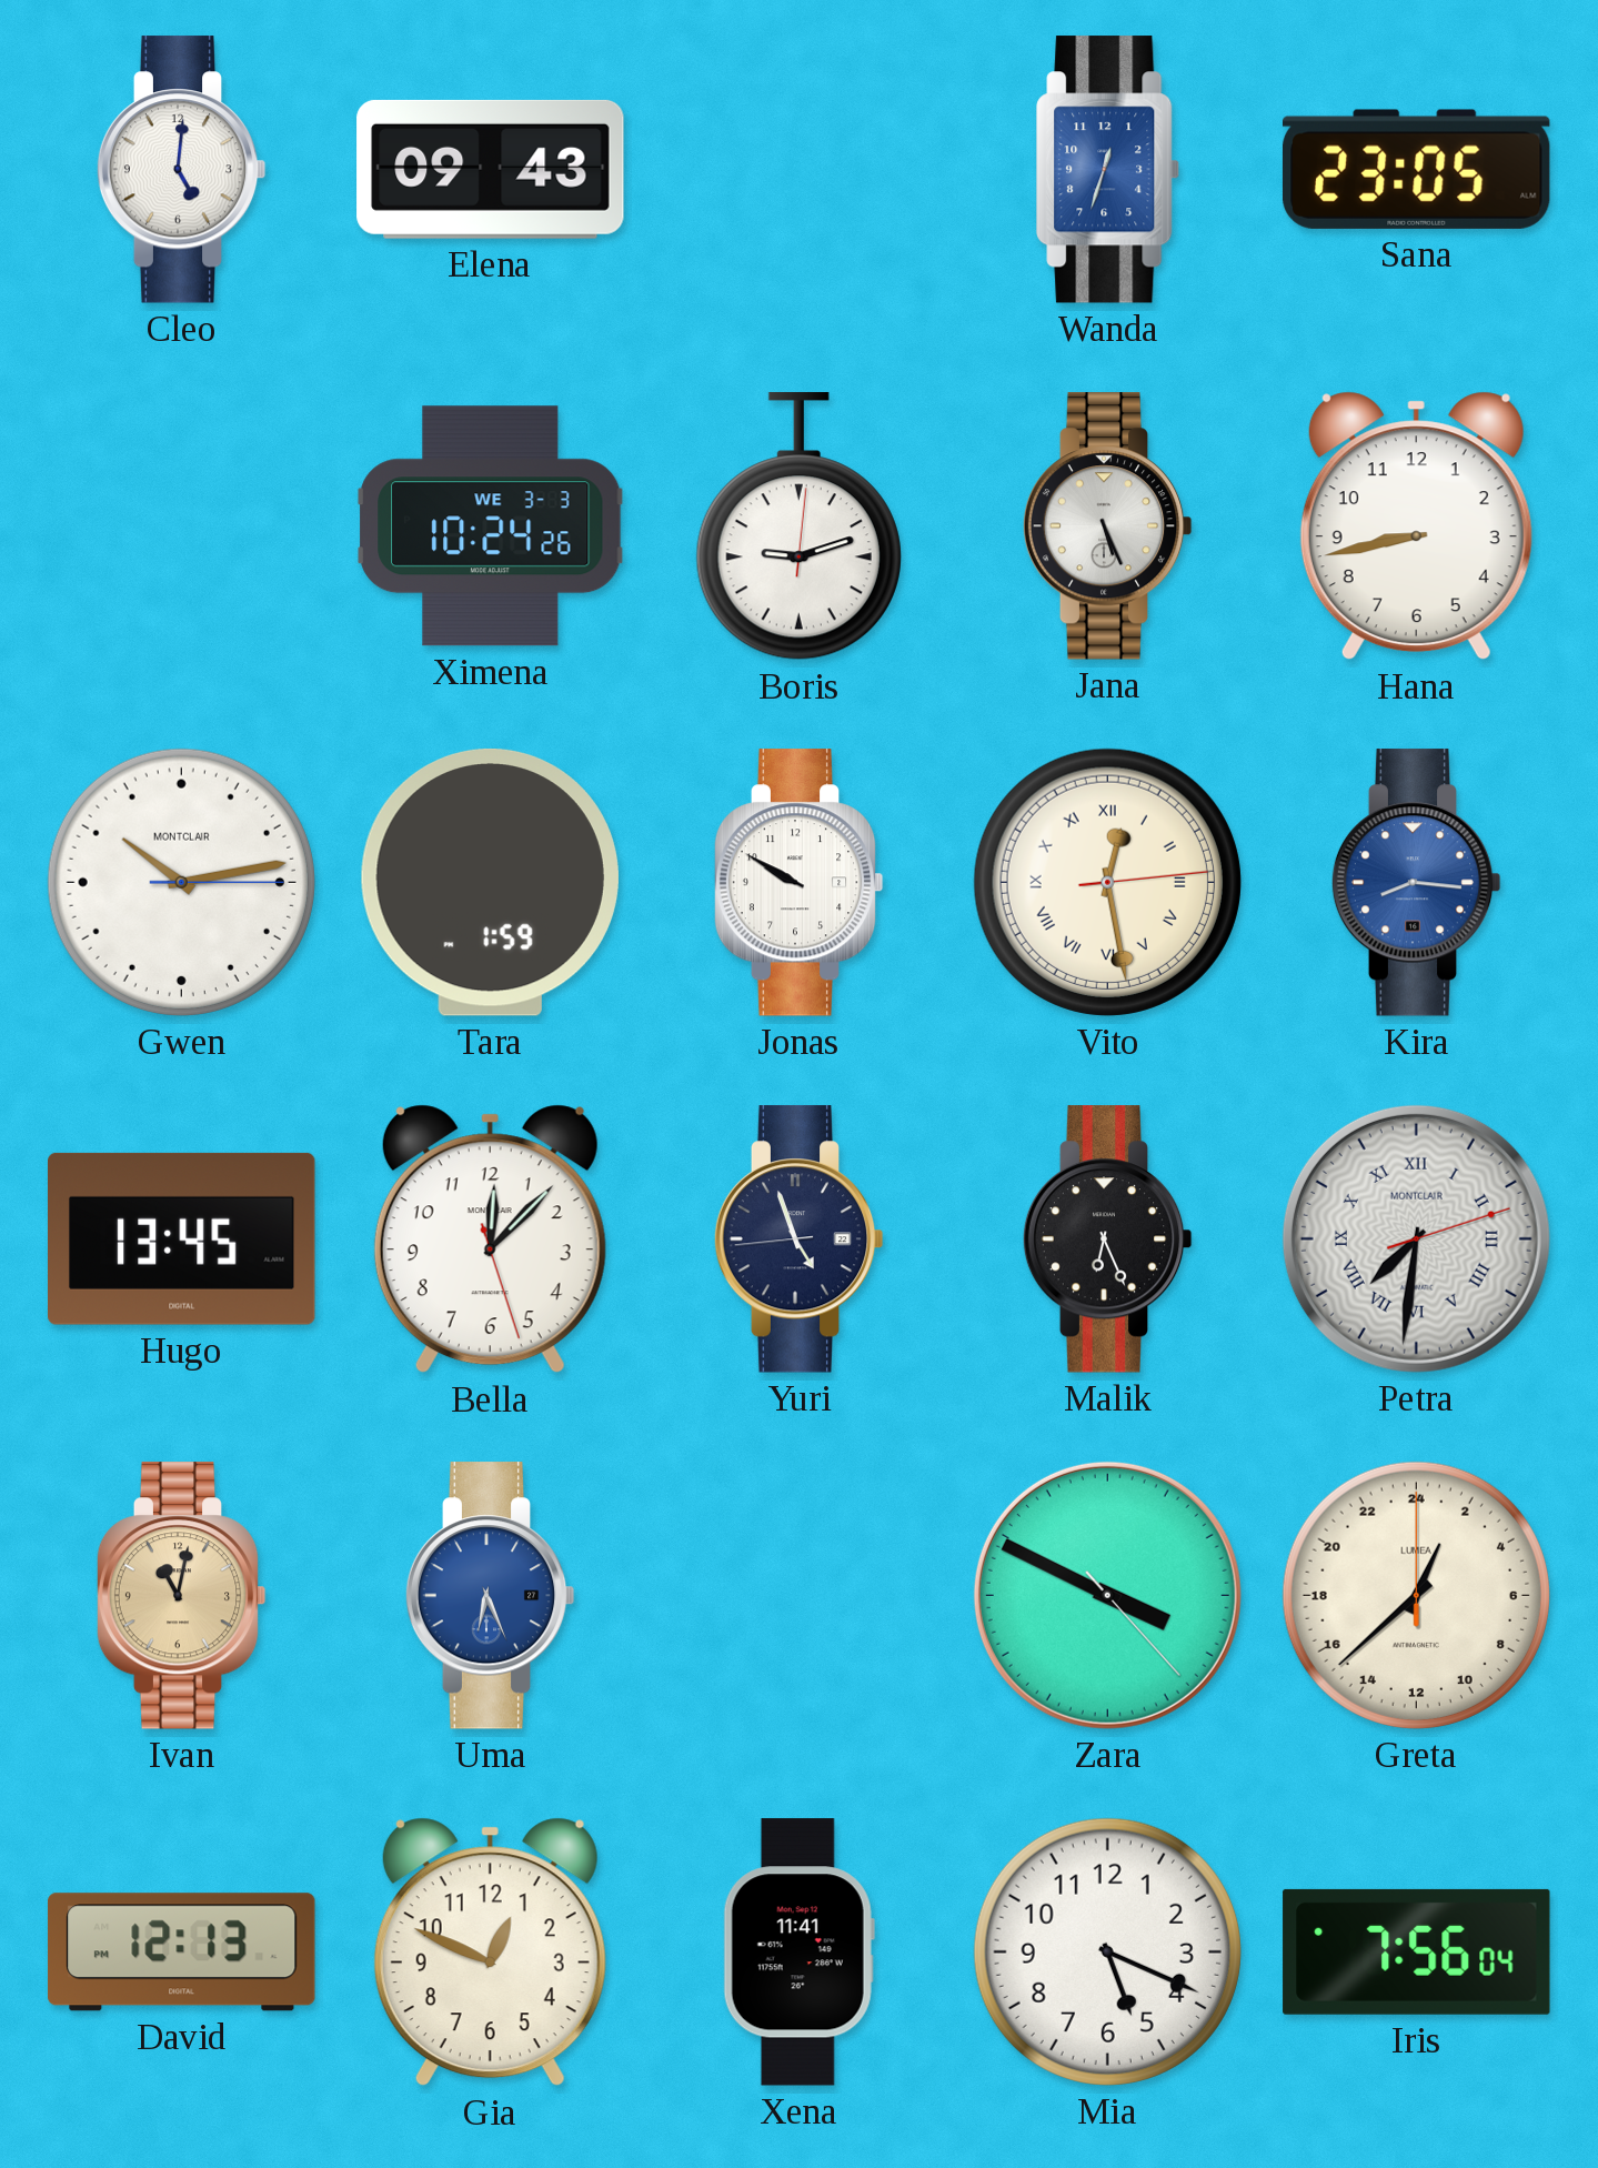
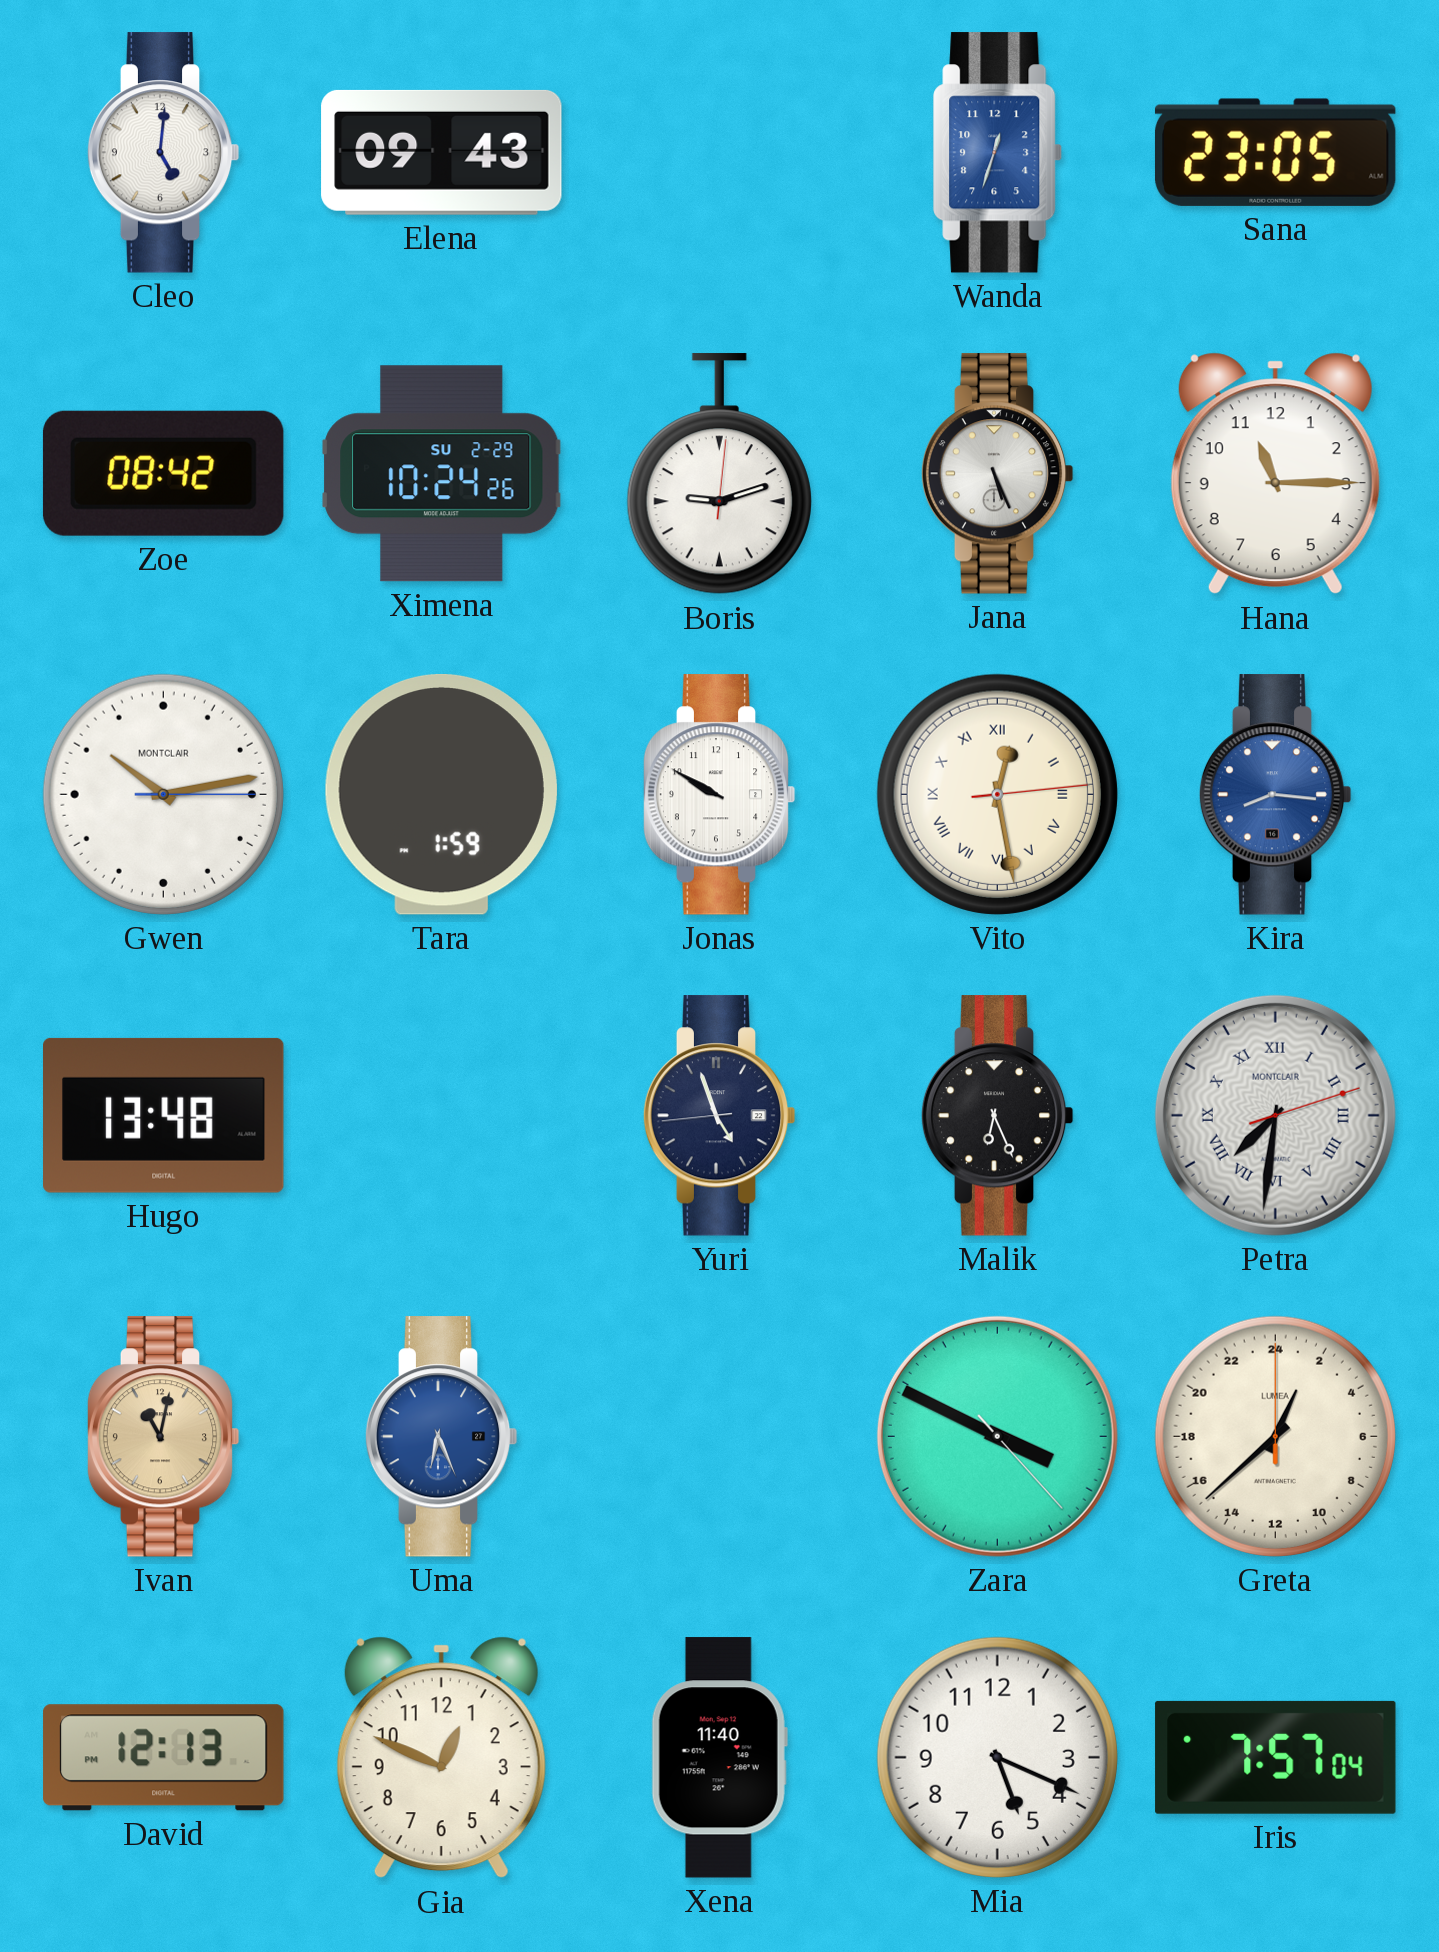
Zoe: none -> 08:42 (163, 473)
Ximena date: WE 3-3 -> SU 2-29 (442, 474)
Hana: 8:43 -> 11:15 (1275, 474)
Hugo: 13:45 -> 13:48 (164, 1115)
Bella: 12:07 -> none (490, 1239)
Xena: 11:41 -> 11:40 (719, 1758)
Iris: 7:56 -> 7:57 (1276, 1757)
